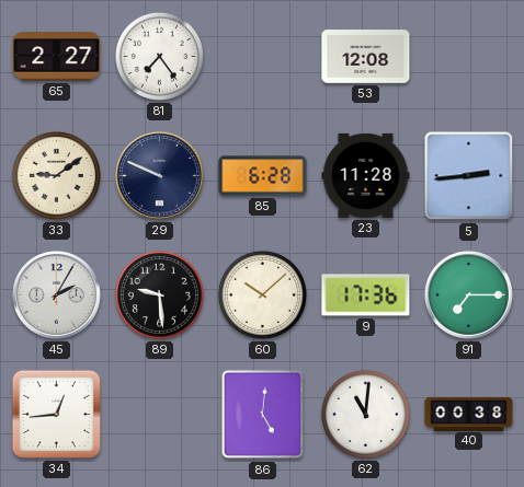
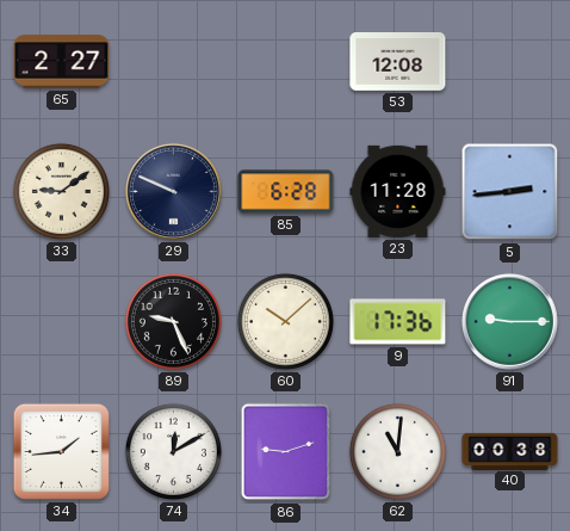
81: 7:24 -> none (159, 56)
45: 2:05 -> none (57, 295)
89: 9:29 -> 9:26 (173, 321)
91: 7:15 -> 9:15 (510, 322)
34: 12:44 -> 1:44 (61, 451)
74: none -> 12:10 (173, 451)
86: 5:01 -> 9:12 (286, 452)
